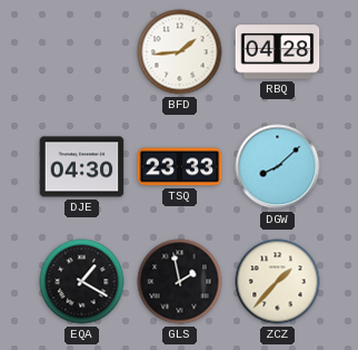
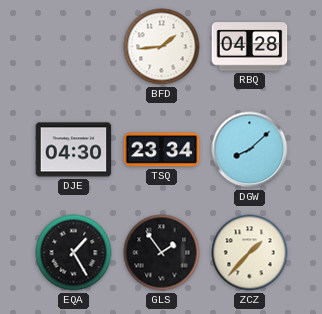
TSQ: 23:33 -> 23:34 (162, 150)
EQA: 1:20 -> 1:25 (74, 253)
GLS: 1:58 -> 1:54 (162, 253)
